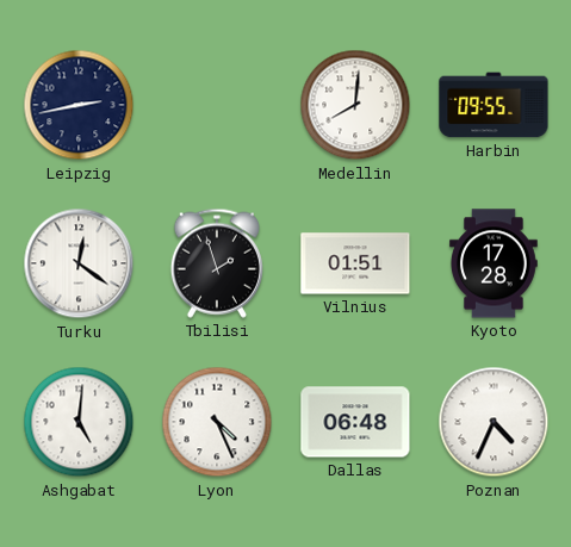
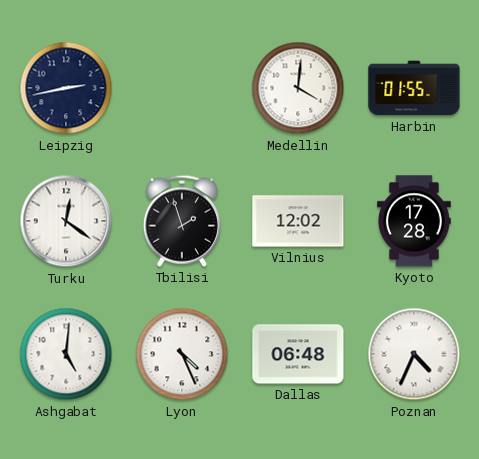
Medellin: 8:01 -> 4:01 (298, 88)
Harbin: 09:55 -> 01:55 (414, 88)
Vilnius: 01:51 -> 12:02 (298, 221)
